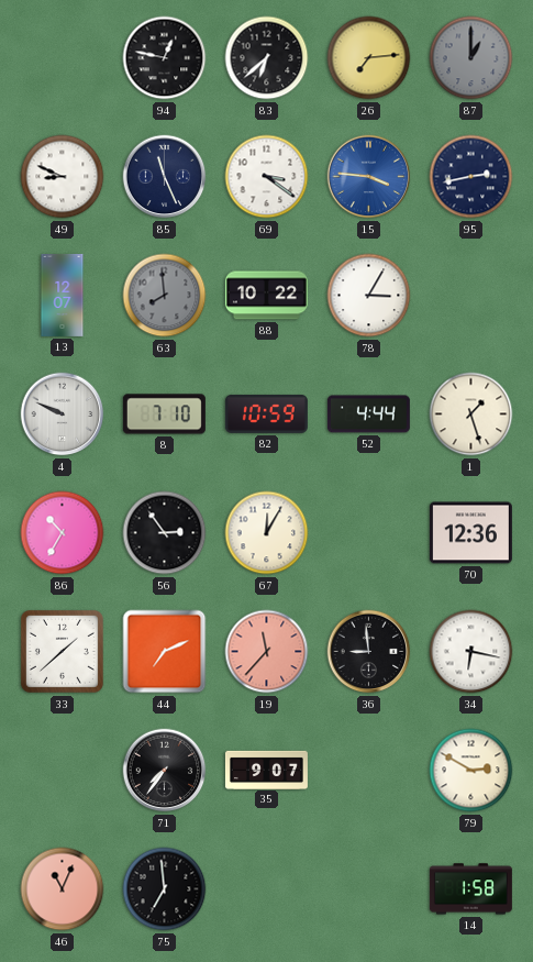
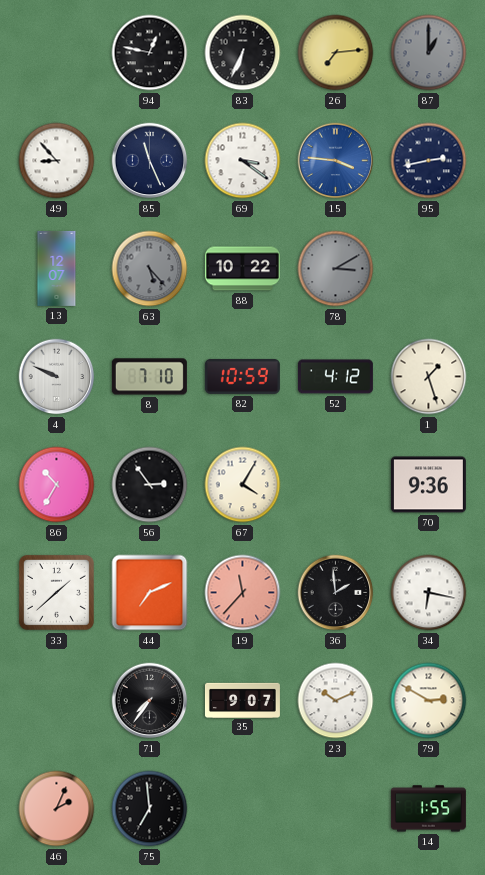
83: 6:38 -> 6:34 (243, 53)
49: 8:49 -> 8:53 (57, 161)
63: 7:59 -> 5:23 (150, 269)
78: 3:05 -> 3:10 (336, 269)
78 dial: white -> grey (336, 269)
52: 4:44 -> 4:12 (335, 377)
67: 12:05 -> 4:05 (243, 485)
70: 12:36 -> 9:36 (428, 485)
36: 8:59 -> 1:59 (336, 593)
23: none -> 10:11 (336, 701)
46: 11:04 -> 2:04 (57, 809)
14: 1:58 -> 1:55 (428, 809)
